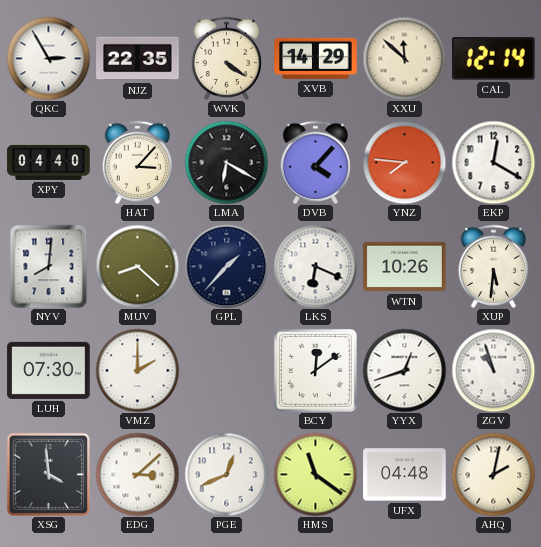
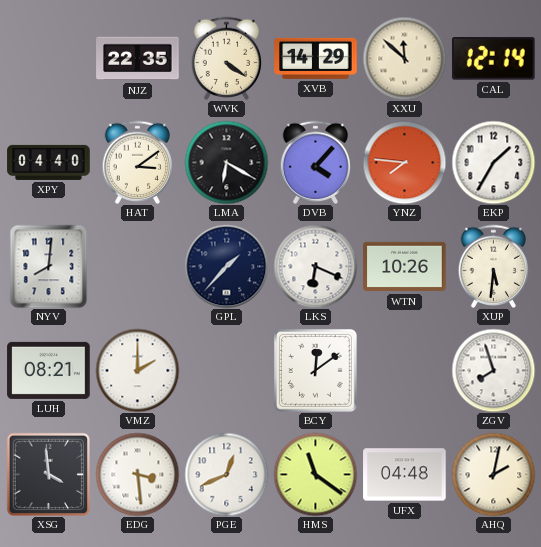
QKC: 2:55 -> none (48, 58)
HAT: 3:07 -> 3:09 (137, 162)
EKP: 12:20 -> 1:35 (493, 162)
MUV: 8:22 -> none (137, 266)
LUH: 07:30 -> 08:21 (49, 370)
YYX: 12:42 -> none (404, 370)
ZGV: 10:57 -> 7:57 (493, 370)
EDG: 3:08 -> 3:29 (137, 474)
